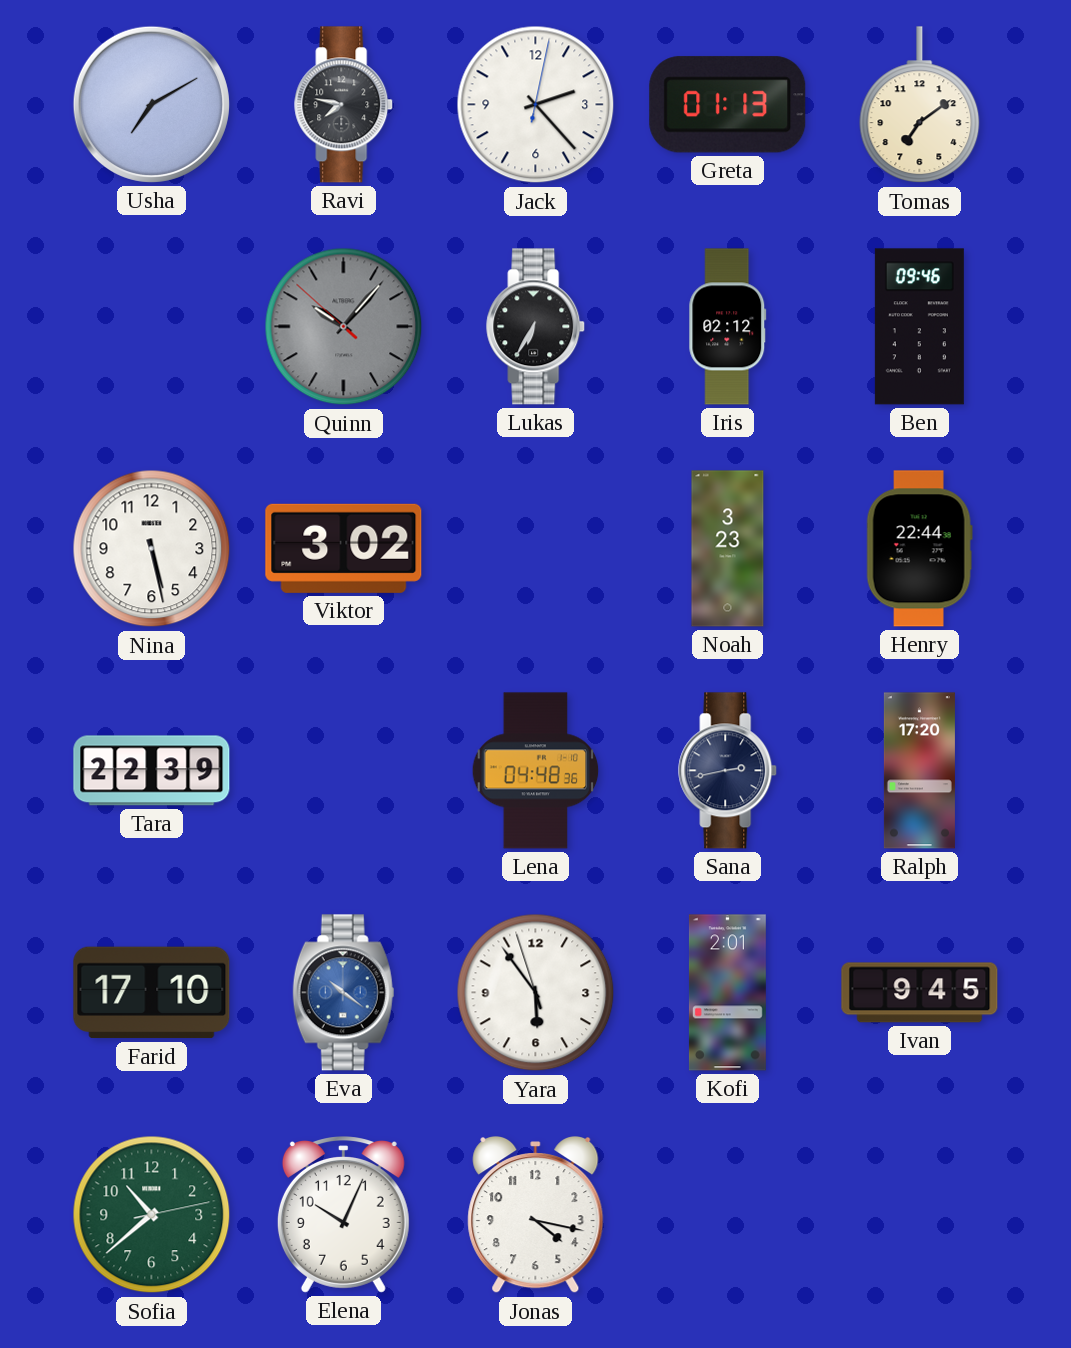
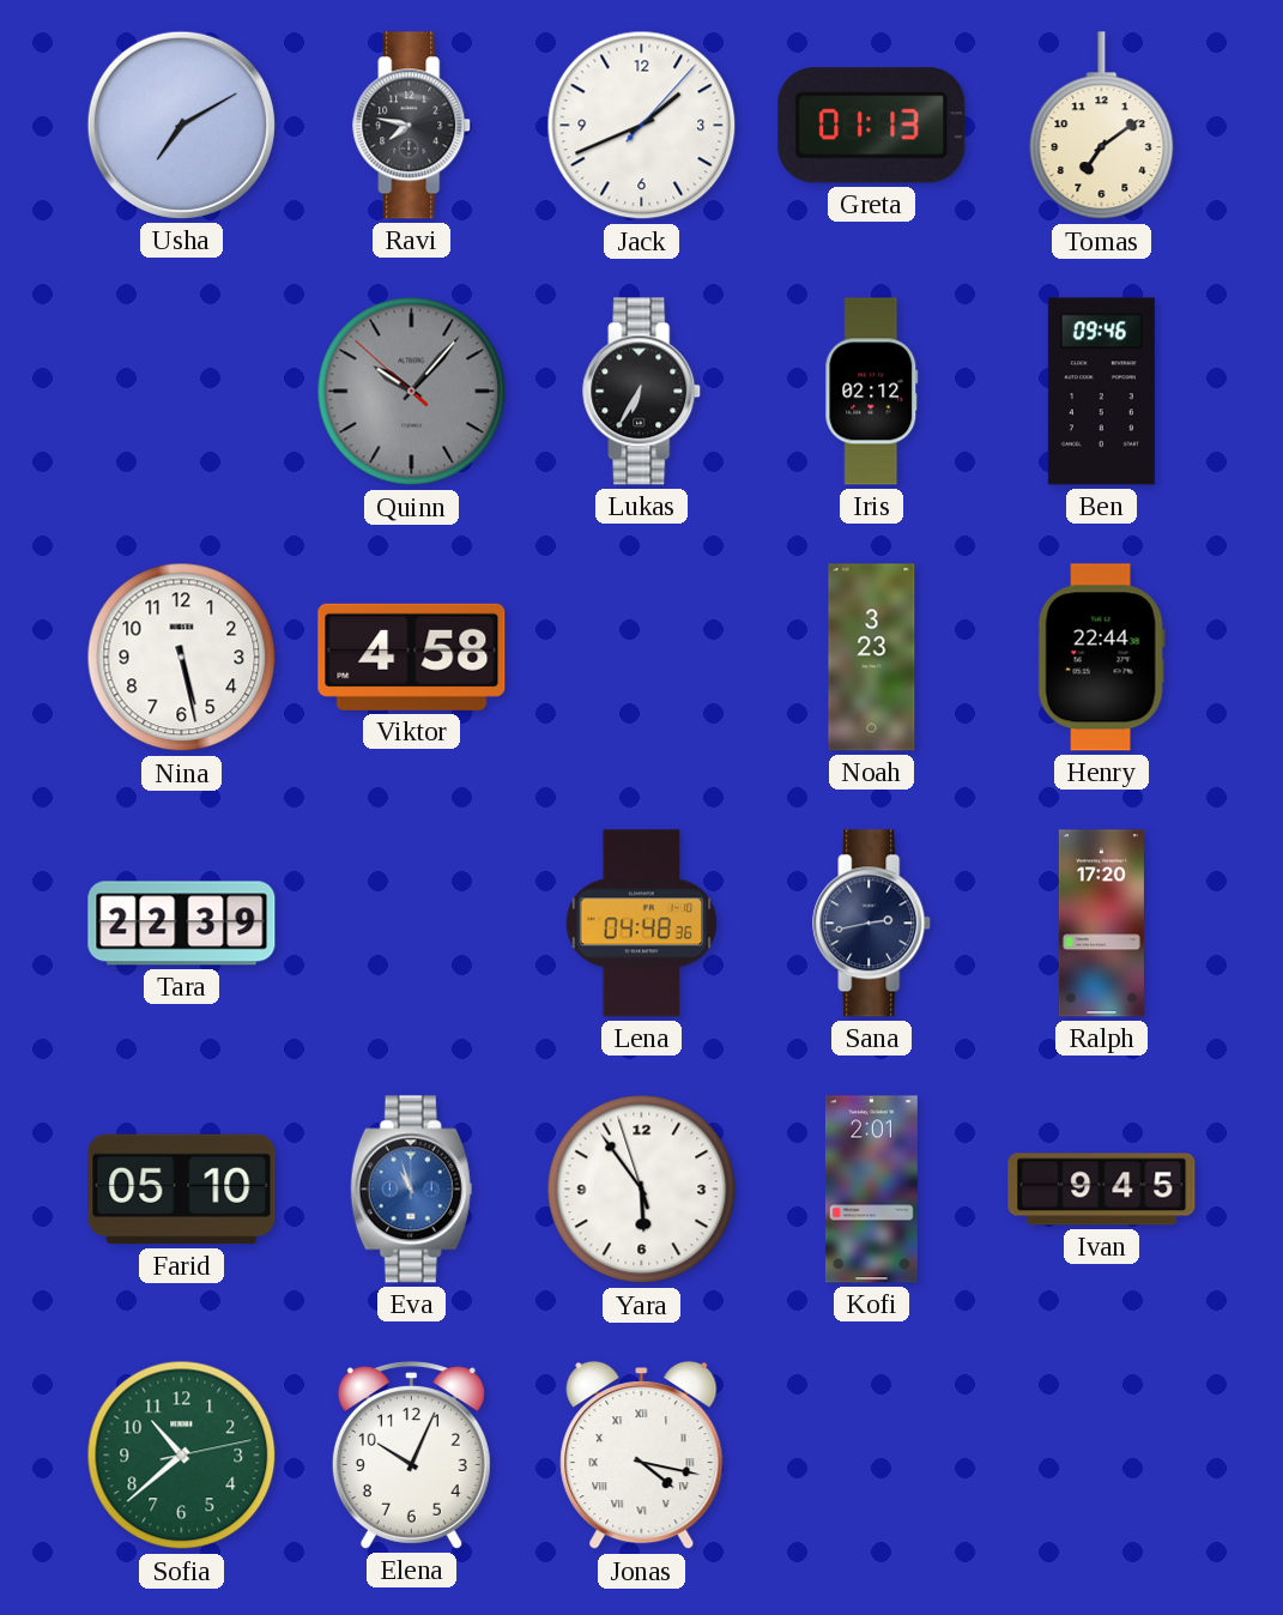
Jack: 2:23 -> 1:41 (642, 126)
Viktor: 3:02 -> 4:58 (412, 657)
Farid: 17:10 -> 05:10 (182, 1190)
Eva: 10:21 -> 10:57 (412, 1190)
Jonas numerals: Arabic -> Roman (642, 1457)
